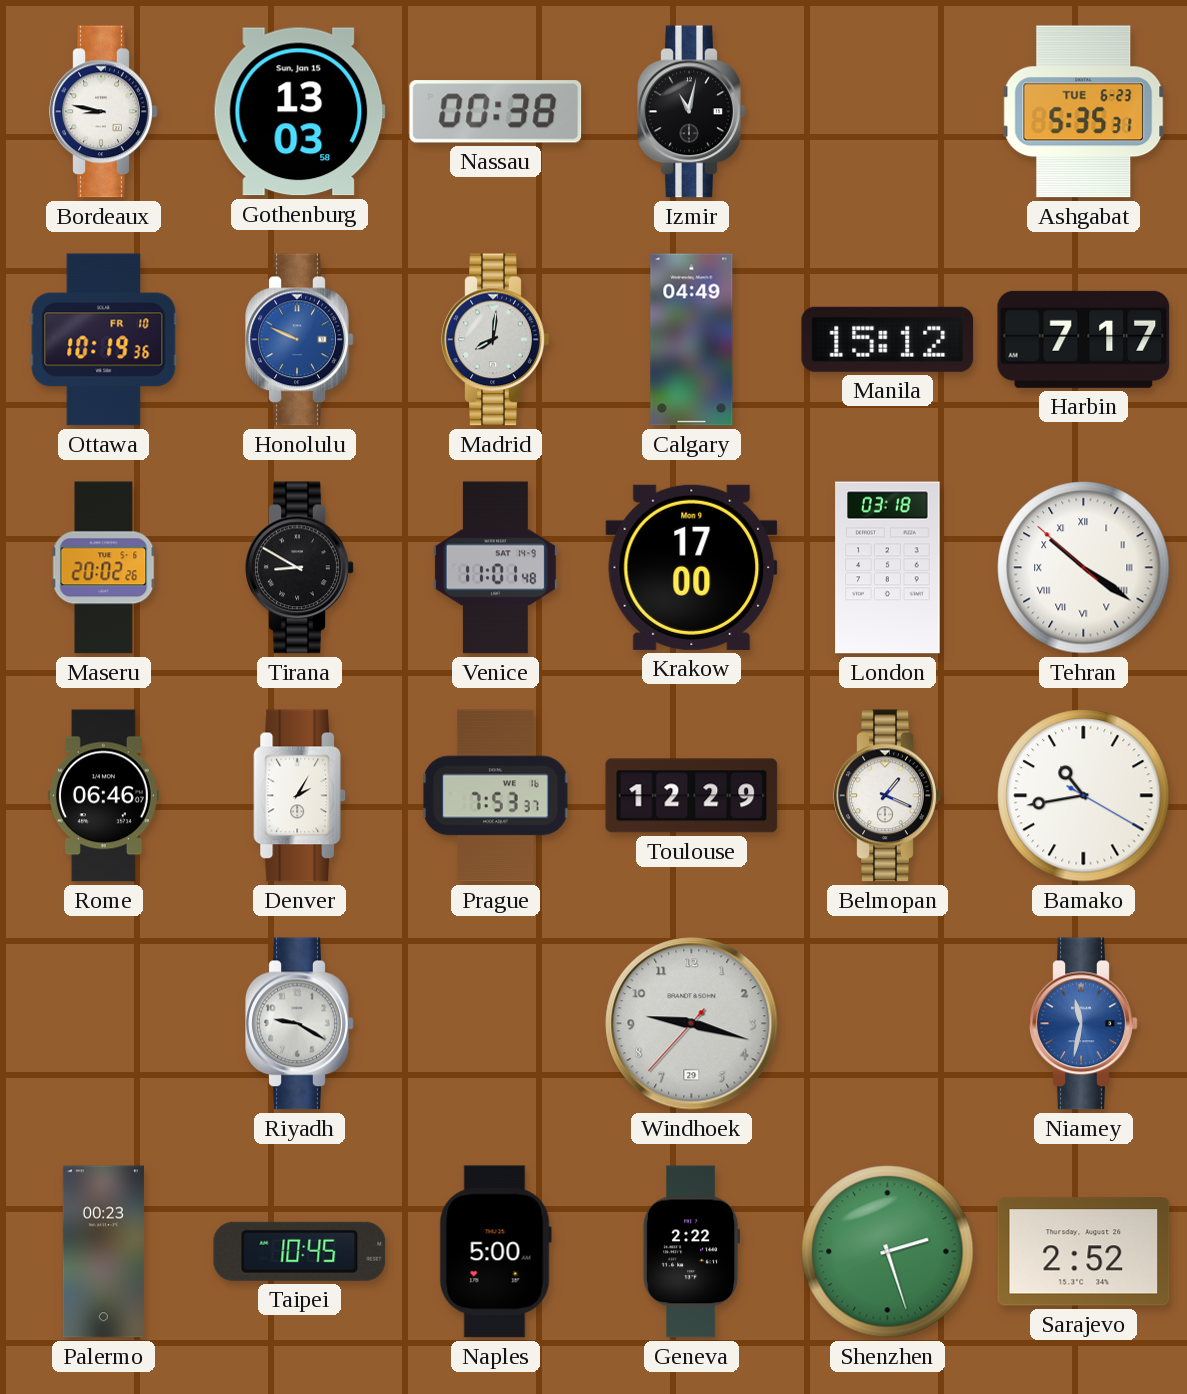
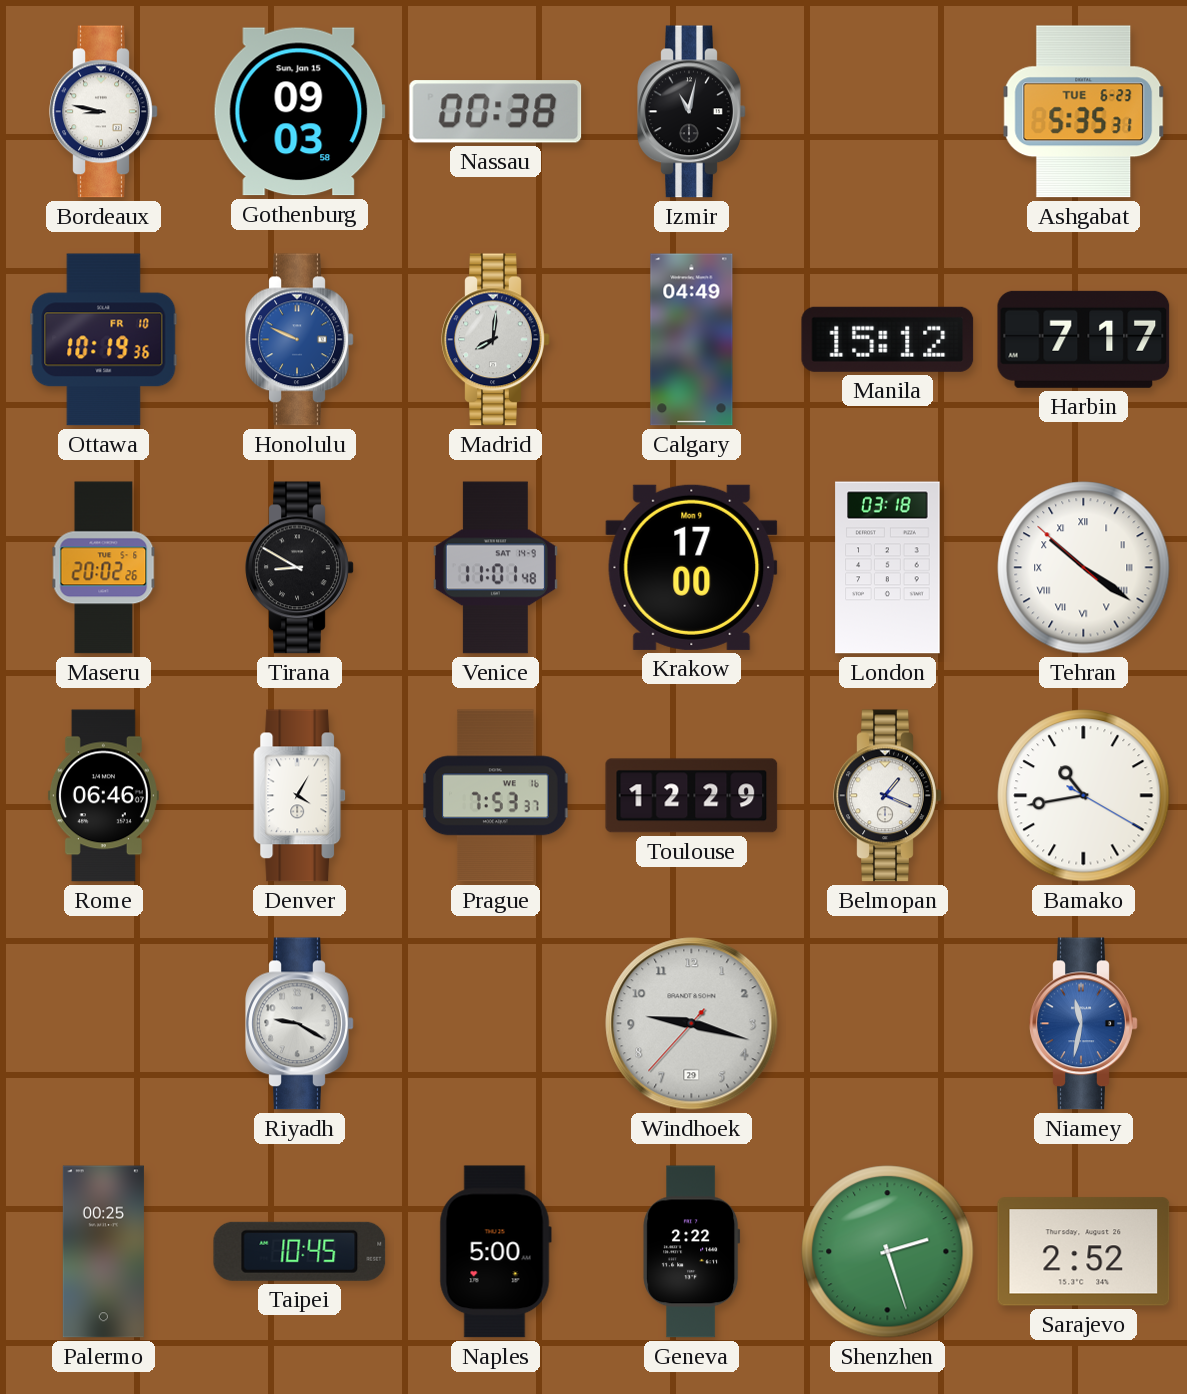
Gothenburg: 13:03 -> 09:03 (299, 112)
Denver: 2:05 -> 4:05 (300, 796)
Palermo: 00:23 -> 00:25 (103, 1252)
